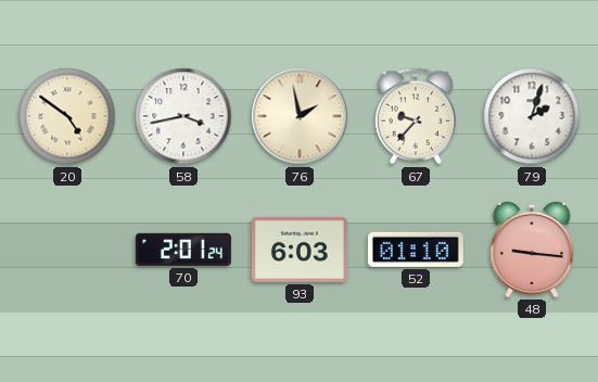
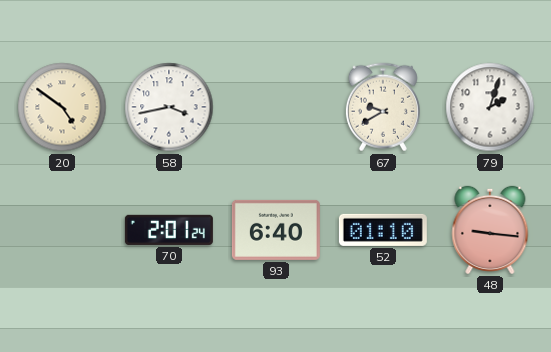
76: 1:58 -> none (300, 116)
67: 9:37 -> 9:40 (383, 107)
93: 6:03 -> 6:40 (276, 230)
